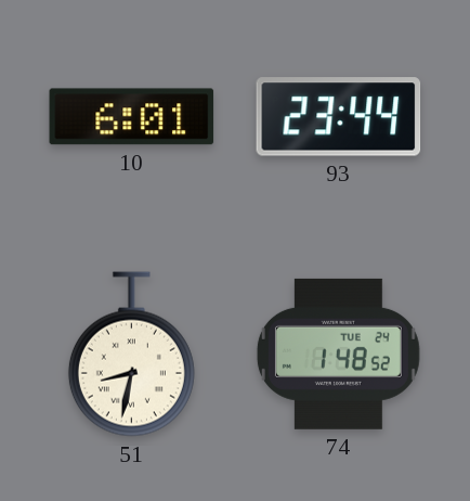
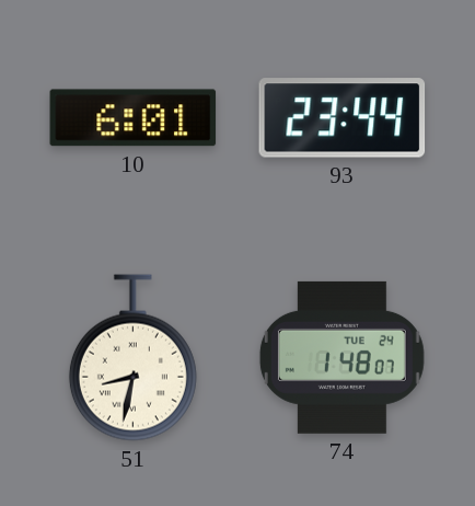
74: 1:48:52 -> 1:48:07 (341, 357)
